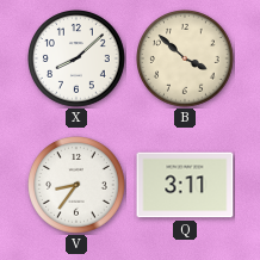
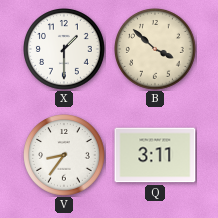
X: 8:08 -> 1:30 (65, 50)
